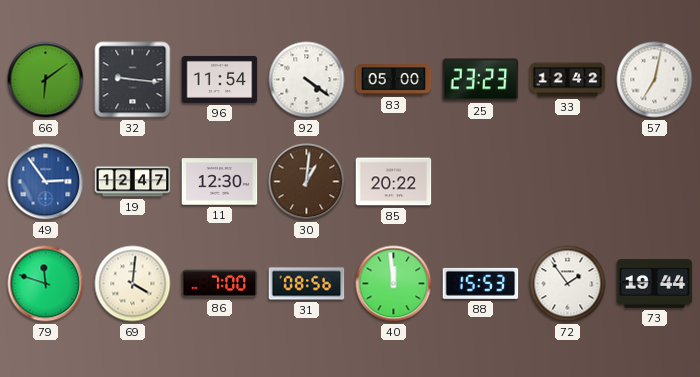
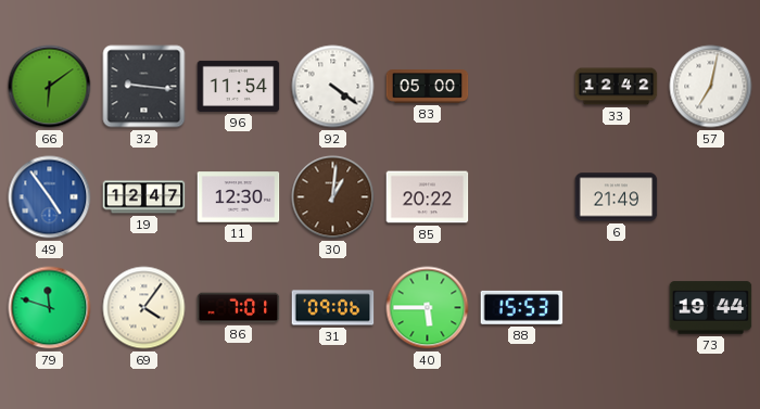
25: 23:23 -> none (481, 80)
49: 2:54 -> 4:54 (50, 197)
6: none -> 21:49 (617, 197)
69: 4:01 -> 4:06 (144, 308)
86: 7:00 -> 7:01 (239, 308)
31: 08:56 -> 09:06 (333, 308)
40: 11:59 -> 5:45 (428, 308)
72: 1:54 -> none (568, 284)
